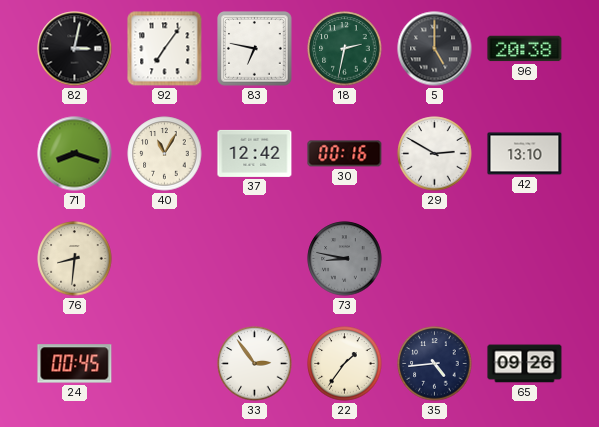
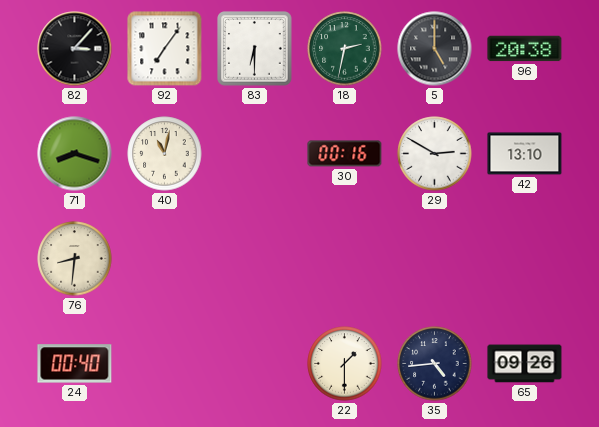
82: 3:02 -> 3:07 (75, 49)
83: 6:47 -> 6:30 (255, 49)
40: 11:05 -> 11:02 (165, 154)
37: 12:42 -> none (255, 153)
73: 8:47 -> none (345, 259)
24: 00:45 -> 00:40 (75, 364)
33: 2:54 -> none (255, 364)
22: 1:36 -> 1:30 (345, 364)
